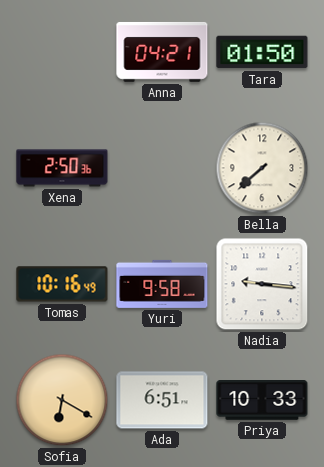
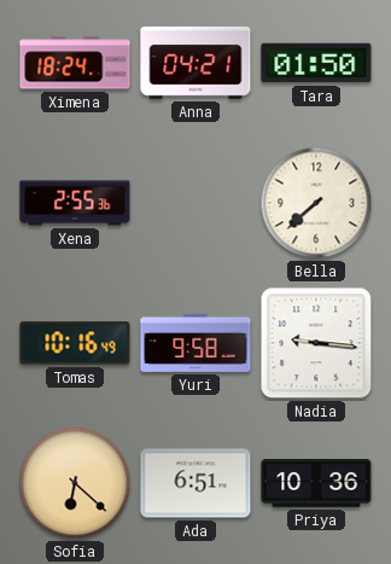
Ximena: none -> 18:24 (75, 63)
Xena: 2:50 -> 2:55 (75, 203)
Sofia: 6:20 -> 6:22 (75, 483)
Priya: 10:33 -> 10:36 (316, 484)
